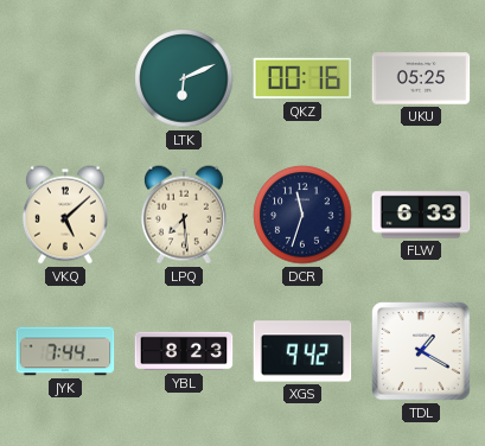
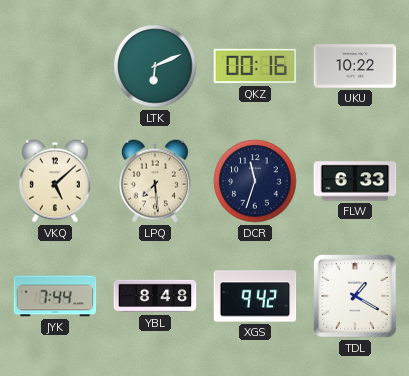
UKU: 05:25 -> 10:22 (355, 66)
YBL: 8:23 -> 8:48 (155, 296)
